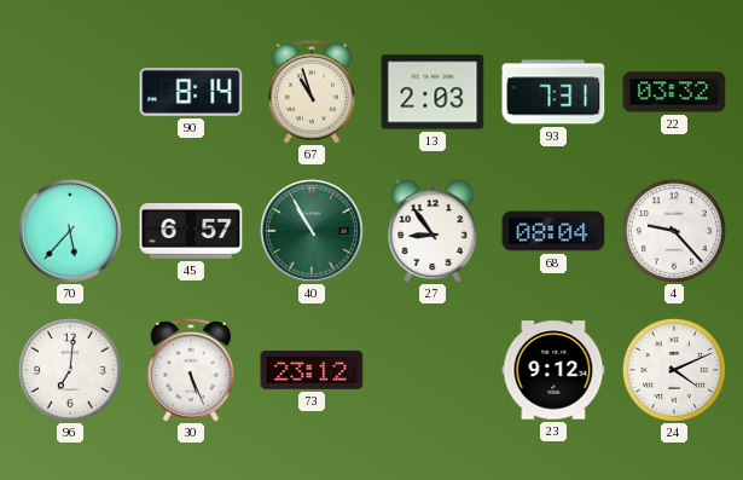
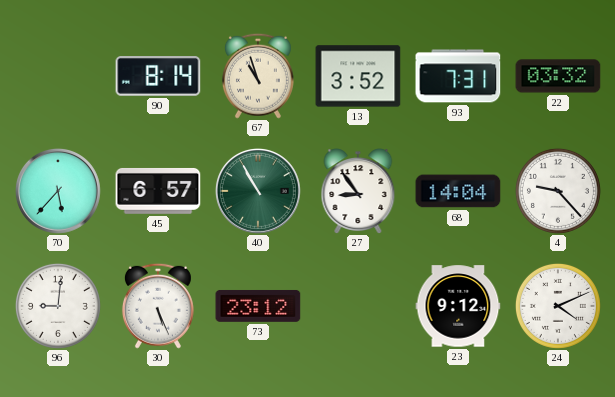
13: 2:03 -> 3:52 (358, 76)
68: 08:04 -> 14:04 (458, 191)
96: 7:01 -> 9:01 (58, 306)
